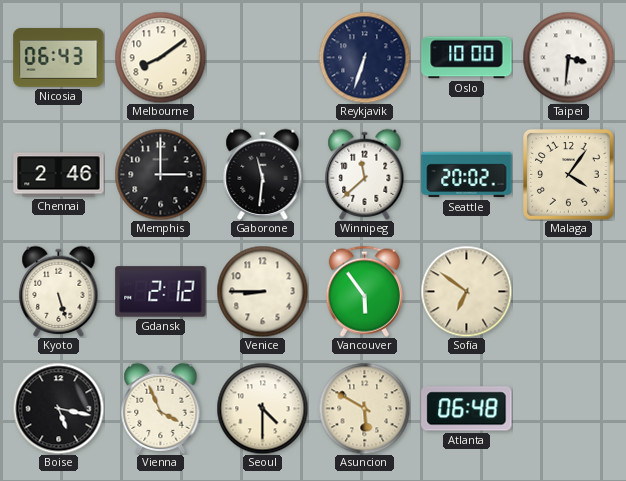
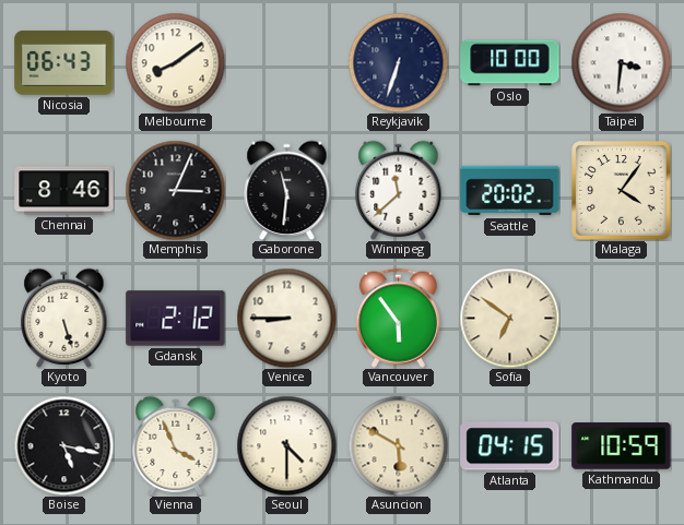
Chennai: 2:46 -> 8:46 (64, 191)
Memphis: 3:00 -> 3:04 (175, 190)
Atlanta: 06:48 -> 04:15 (510, 446)
Kathmandu: none -> 10:59 (622, 446)
